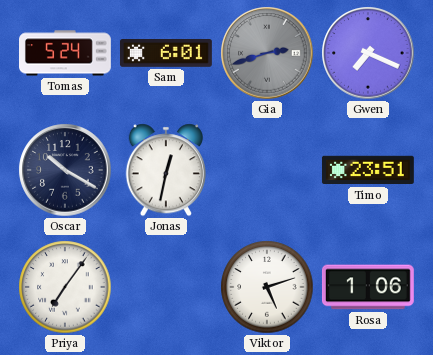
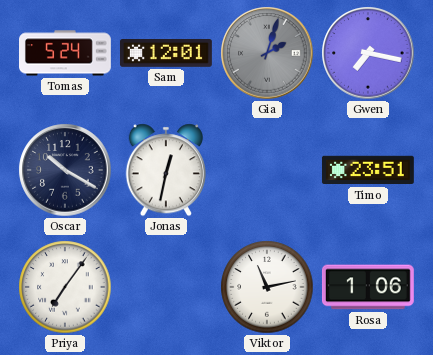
Sam: 6:01 -> 12:01 (166, 54)
Gia: 2:42 -> 2:03 (267, 53)
Gwen: 7:19 -> 7:17 (368, 53)
Viktor: 5:12 -> 11:13 (267, 287)
